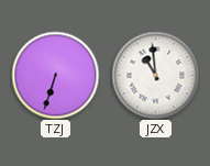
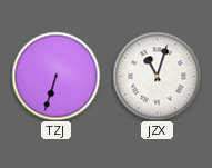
JZX: 10:59 -> 11:03 (157, 76)
